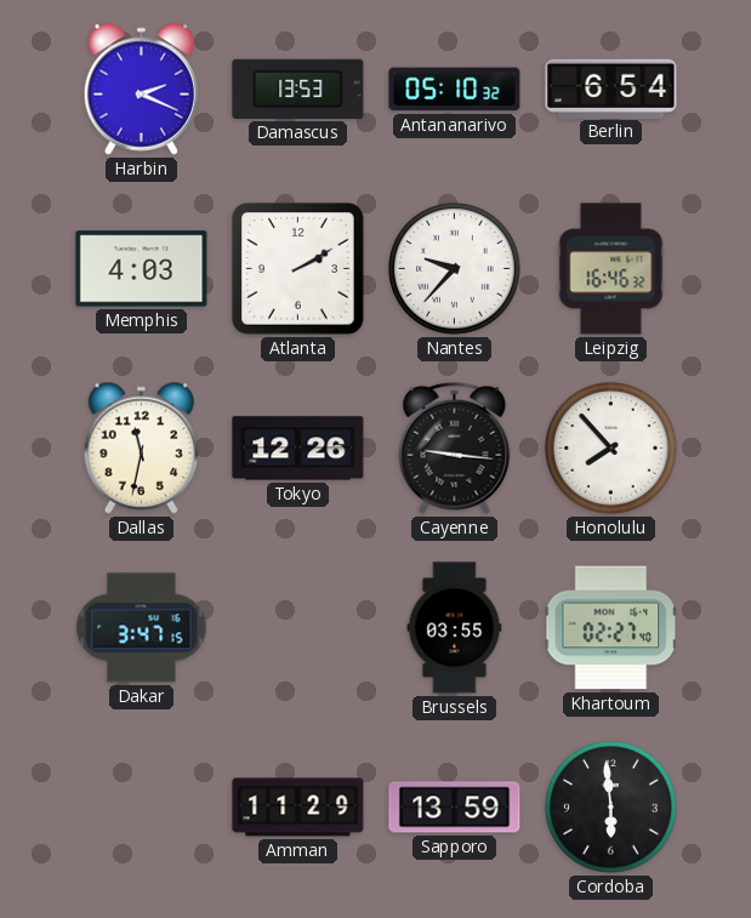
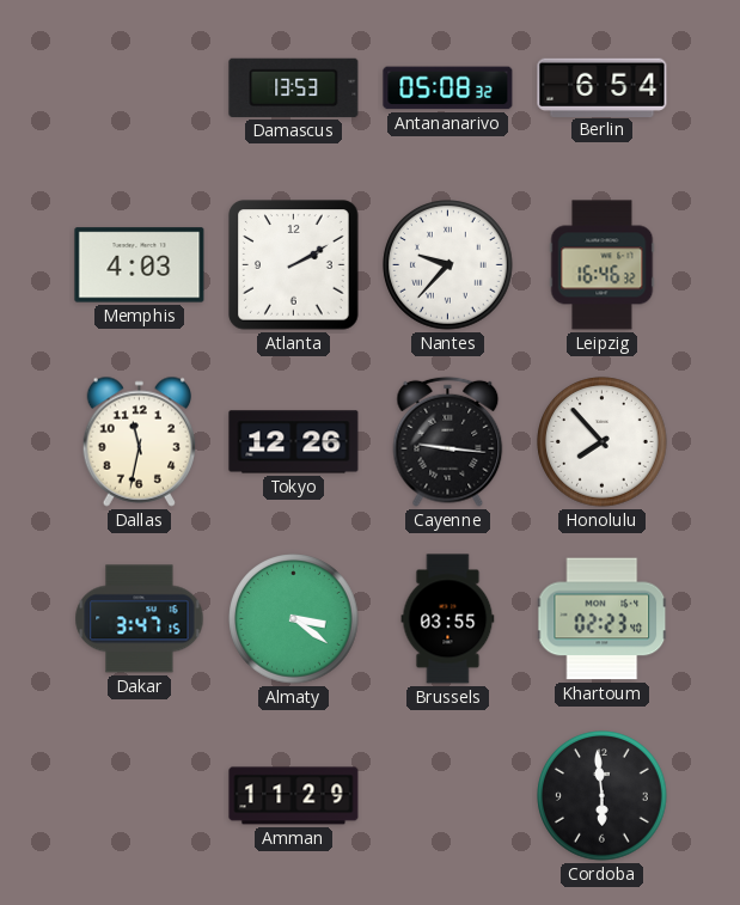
Harbin: 2:19 -> none (141, 89)
Antananarivo: 05:10 -> 05:08 (448, 88)
Almaty: none -> 3:21 (294, 619)
Khartoum: 02:27 -> 02:23 (603, 619)
Sapporo: 13:59 -> none (455, 808)
